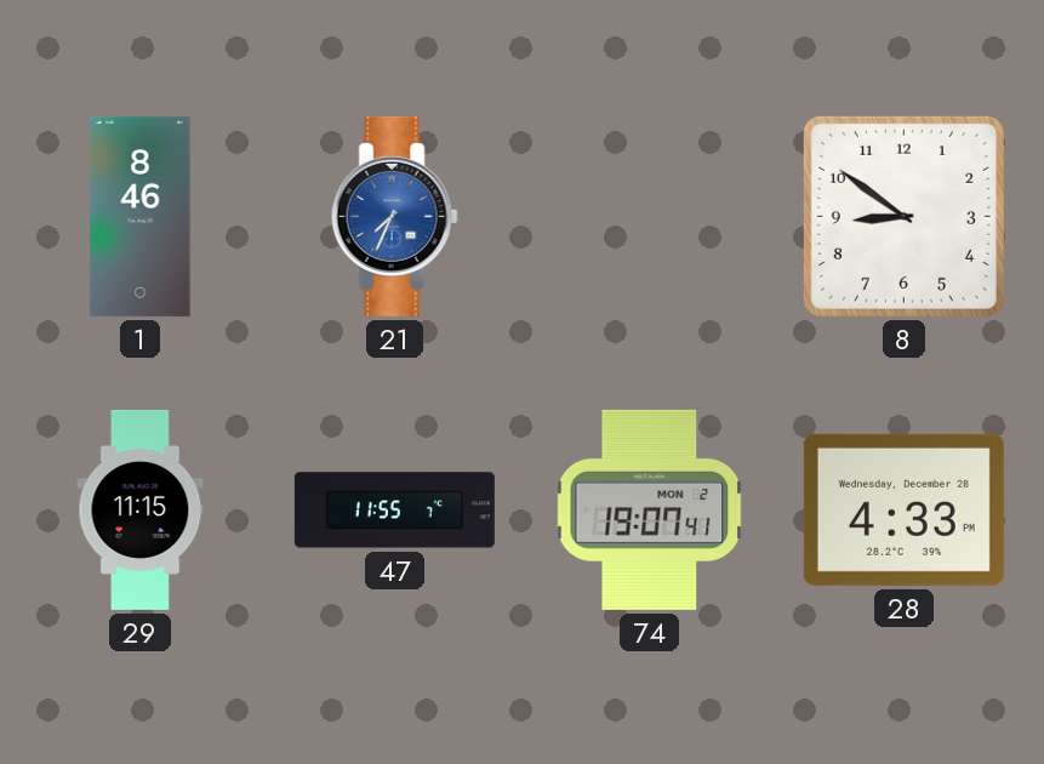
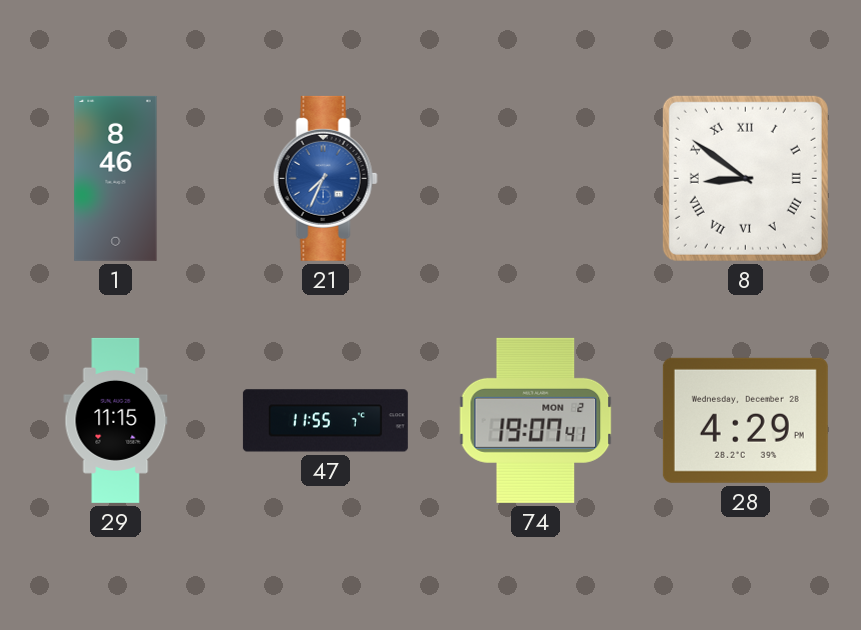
8 numerals: Arabic -> Roman (745, 178)
28: 4:33 -> 4:29 (745, 420)
